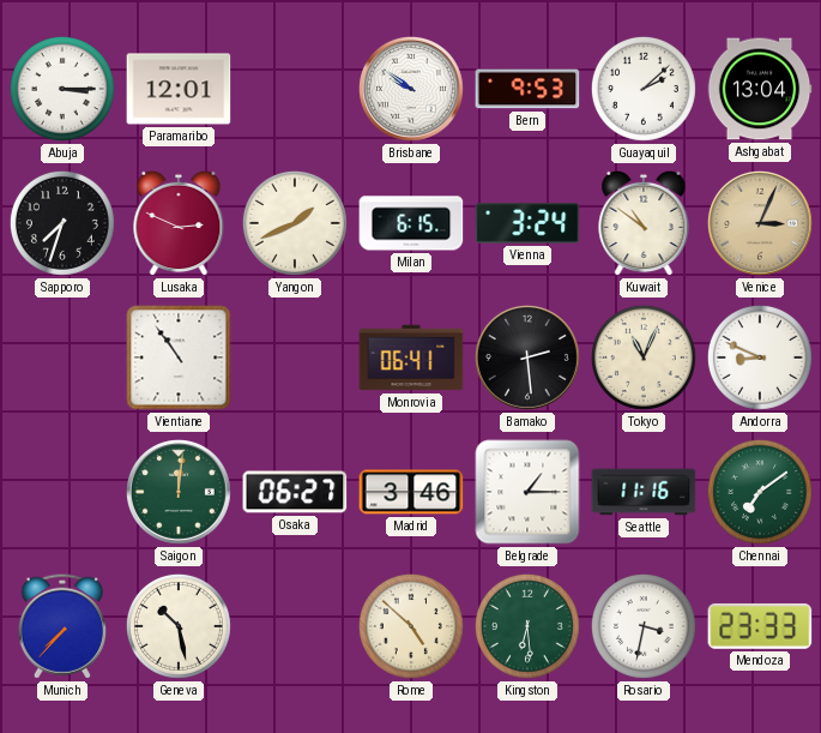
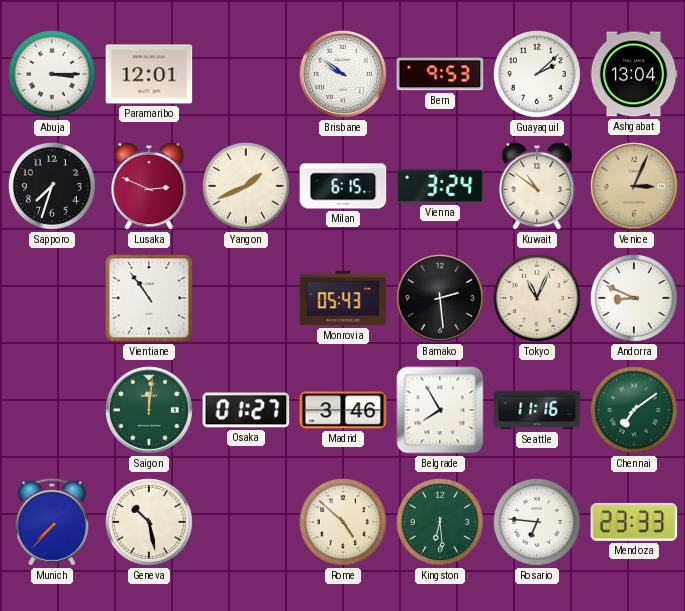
Monrovia: 06:41 -> 05:43 (343, 298)
Osaka: 06:27 -> 01:27 (246, 410)
Belgrade: 1:15 -> 7:55 (440, 410)
Rosario: 3:32 -> 6:46 (537, 522)
